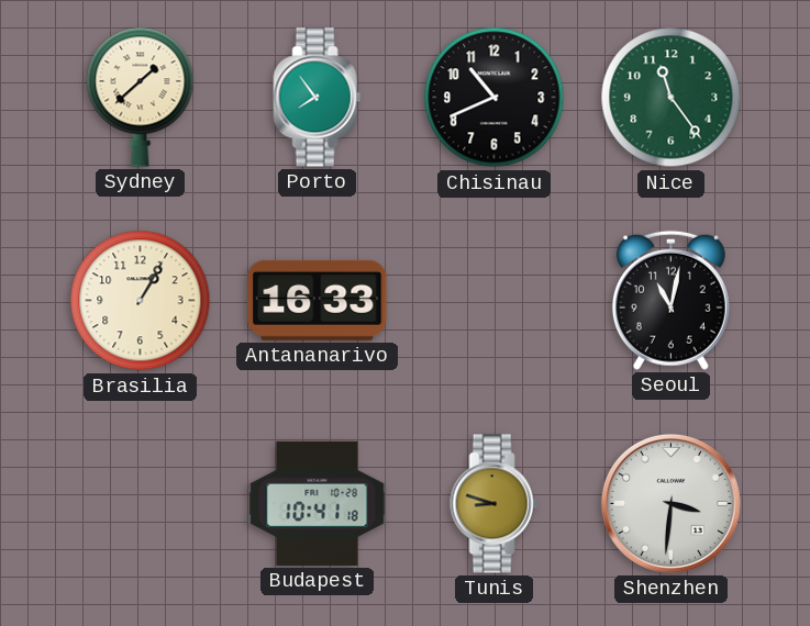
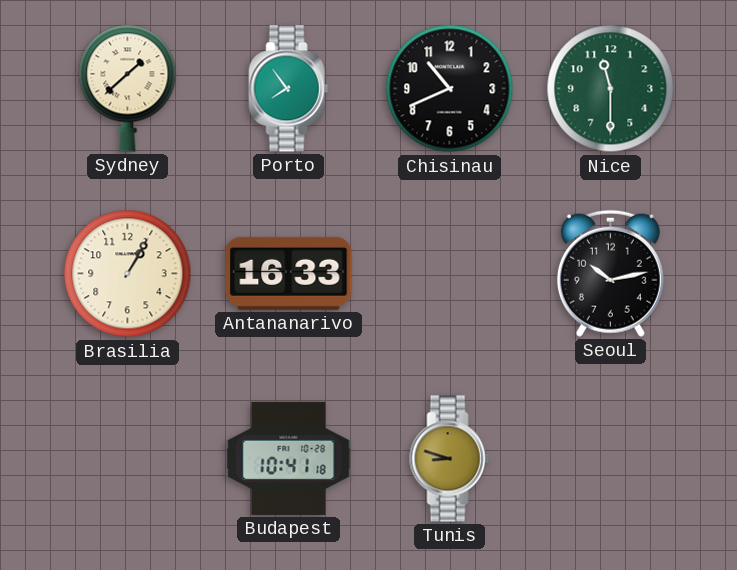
Nice: 11:24 -> 11:30 (611, 89)
Seoul: 11:02 -> 10:13 (610, 273)
Shenzhen: 3:31 -> none (670, 503)
